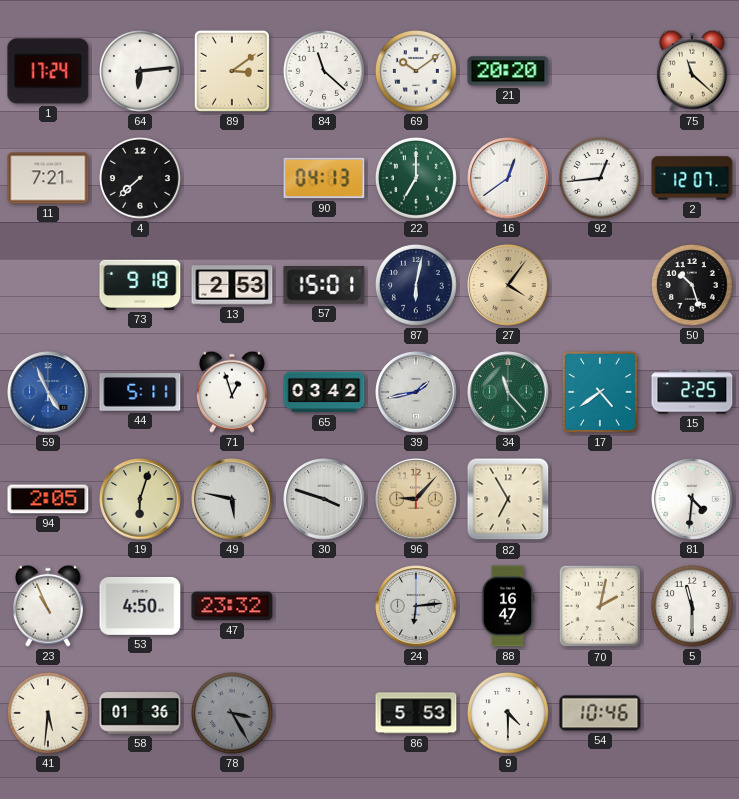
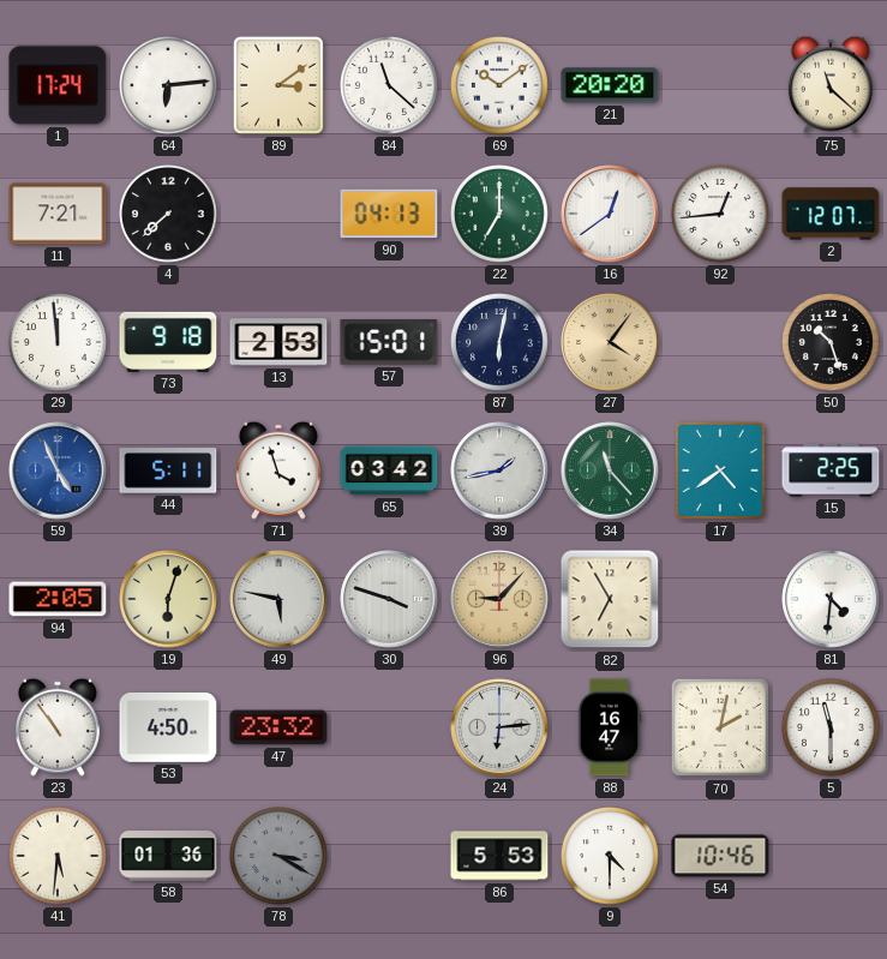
29: none -> 11:59 (59, 343)
71: 12:57 -> 3:57 (278, 470)
23: 10:56 -> 10:54 (58, 727)
78: 3:25 -> 3:20 (280, 857)
